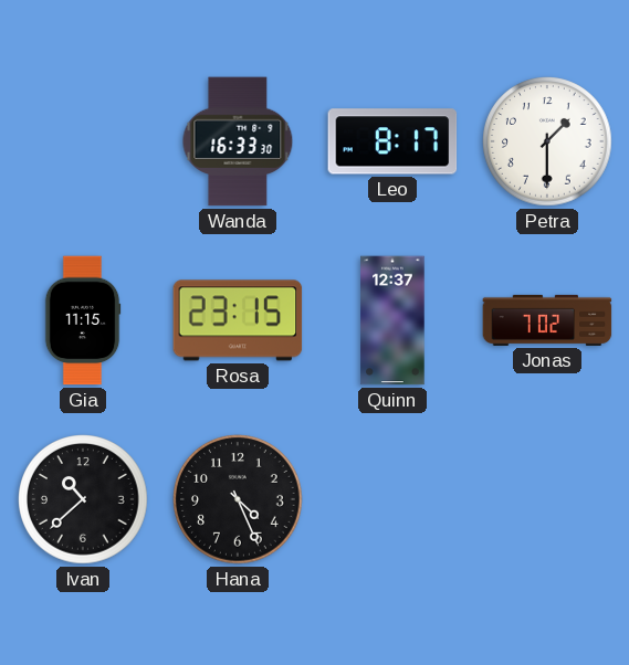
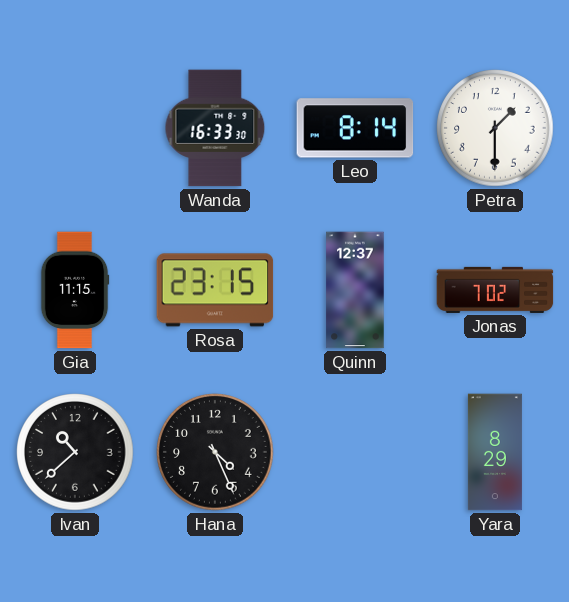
Leo: 8:17 -> 8:14 (355, 128)
Yara: none -> 8:29 (495, 452)
